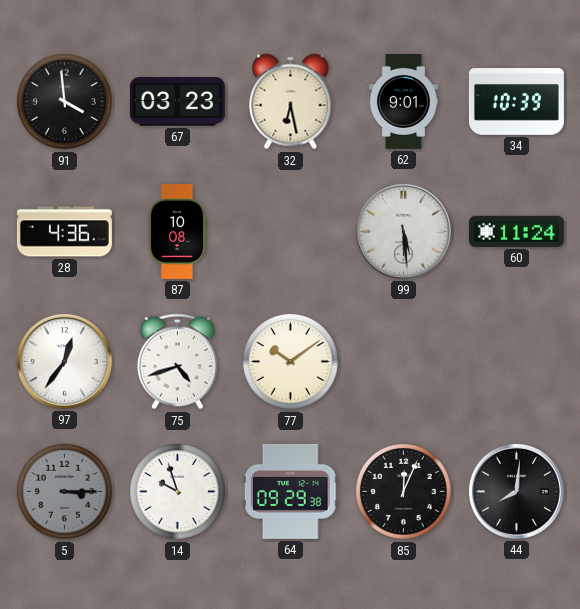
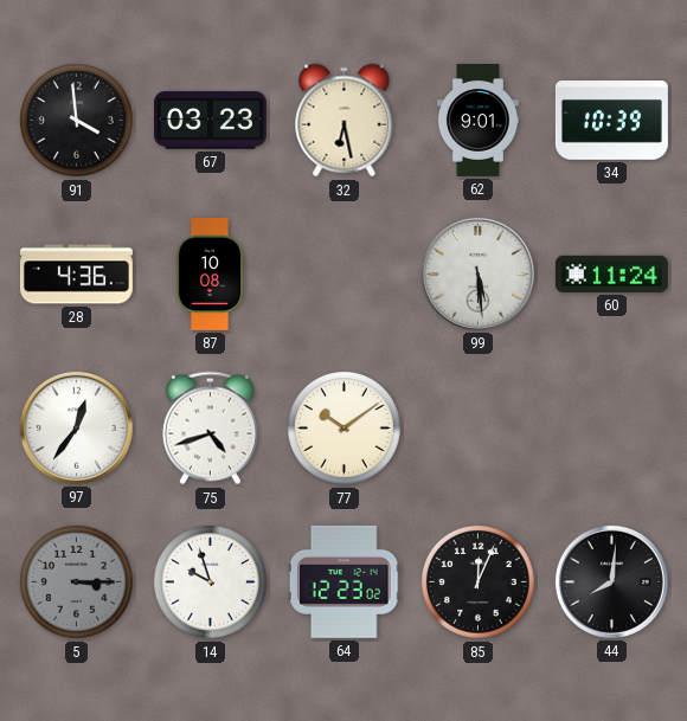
64: 09:29 -> 12:23 (343, 581)
